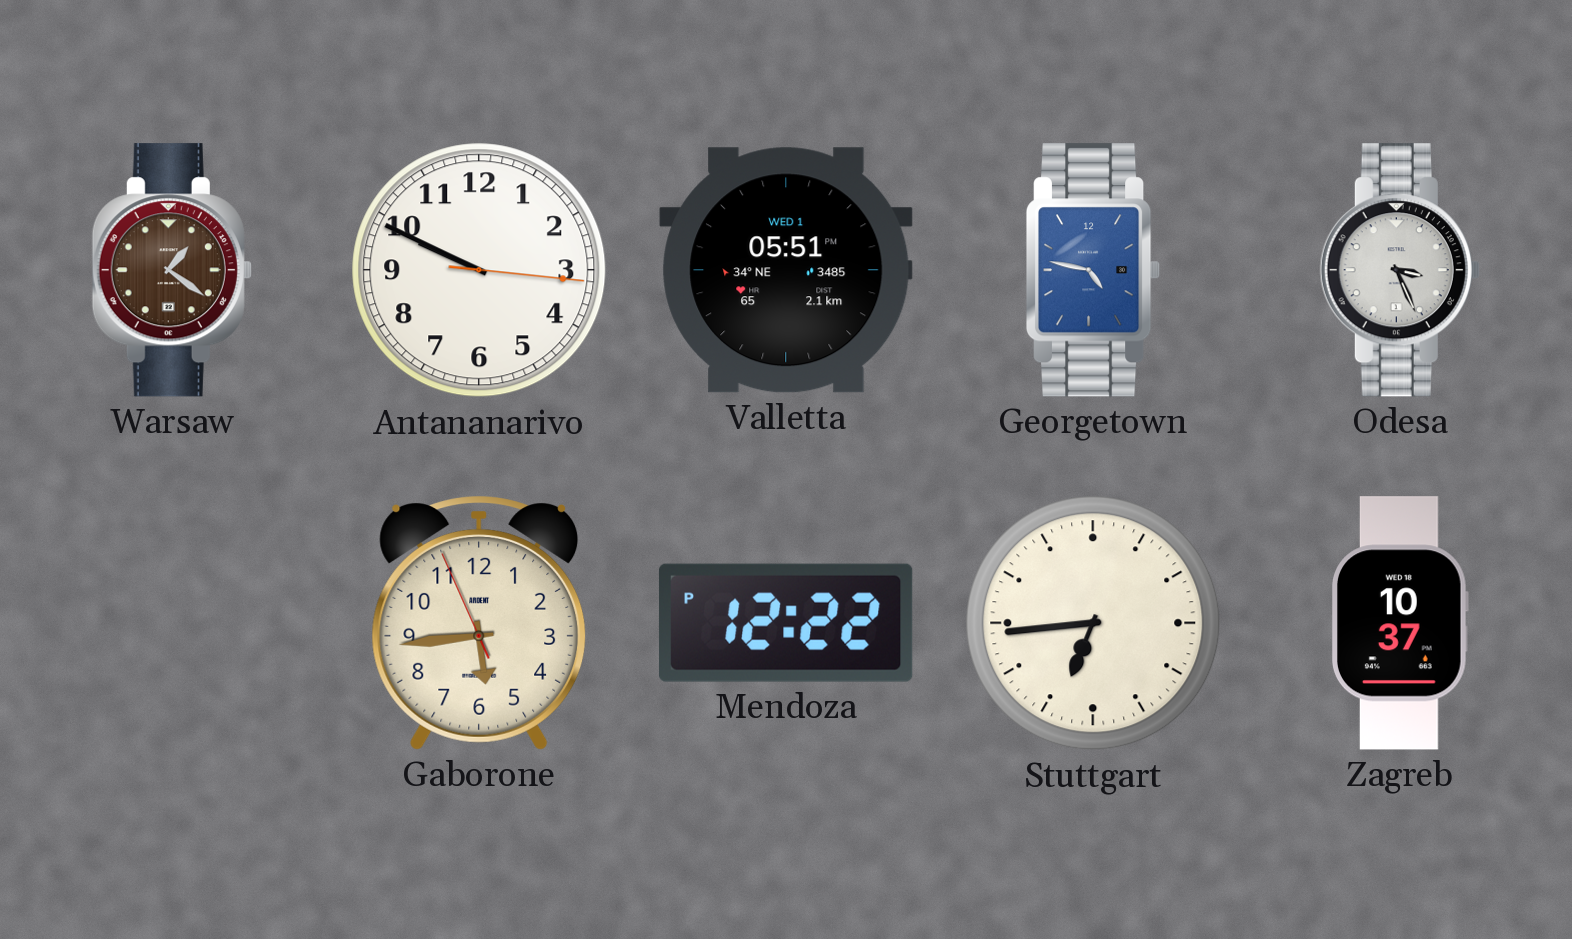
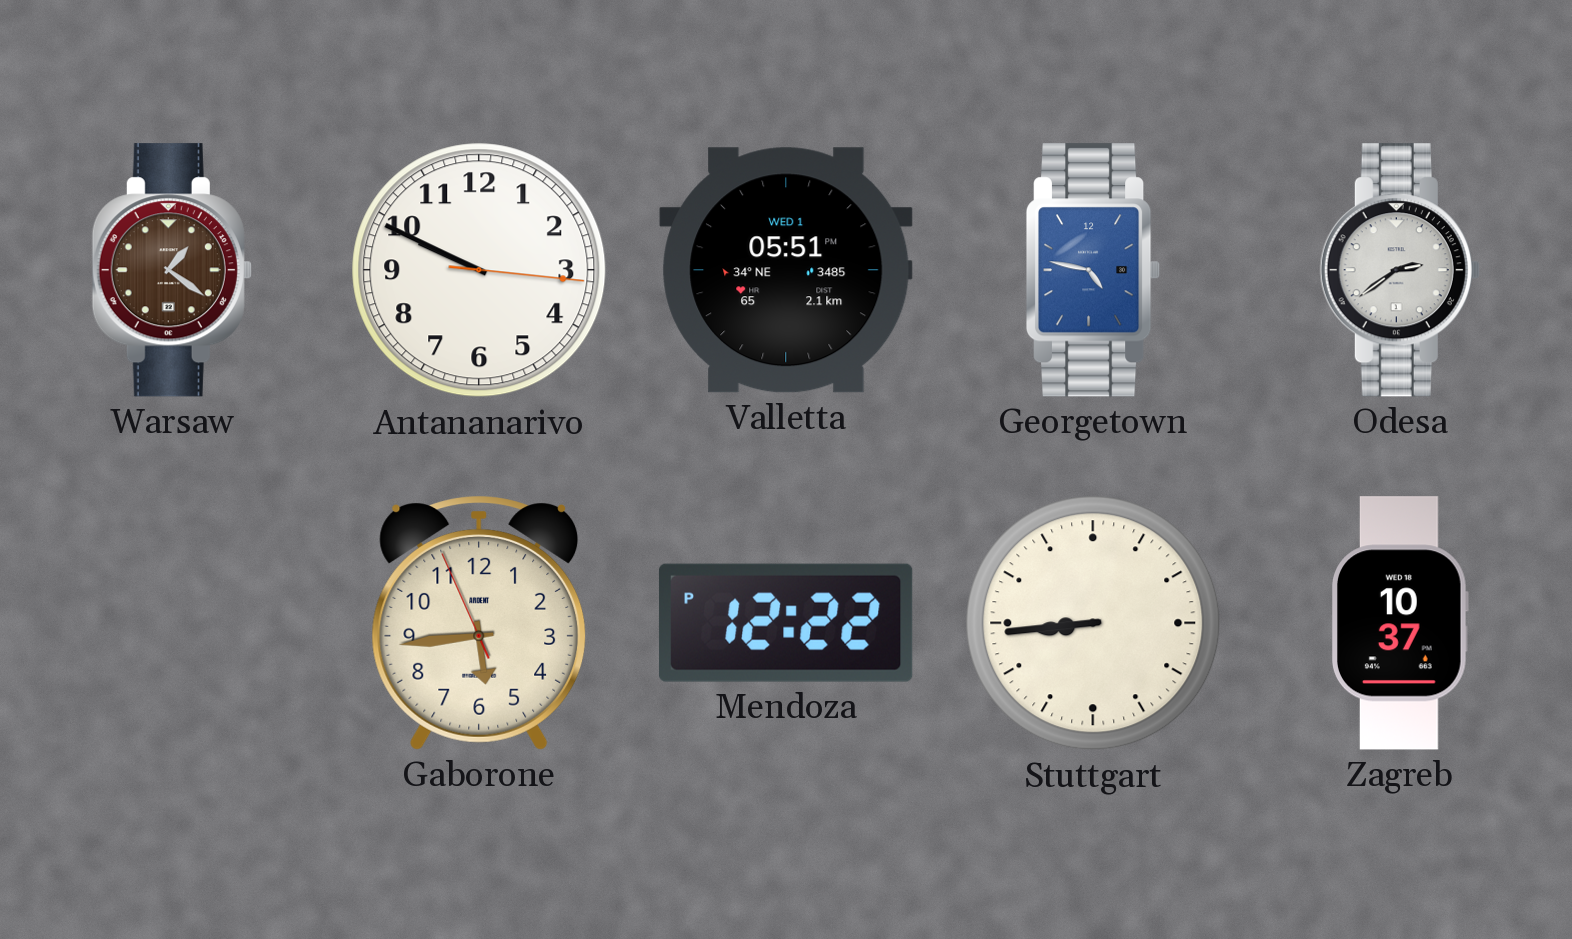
Odesa: 3:26 -> 2:39 (1400, 270)
Stuttgart: 6:44 -> 8:44 (1093, 623)
